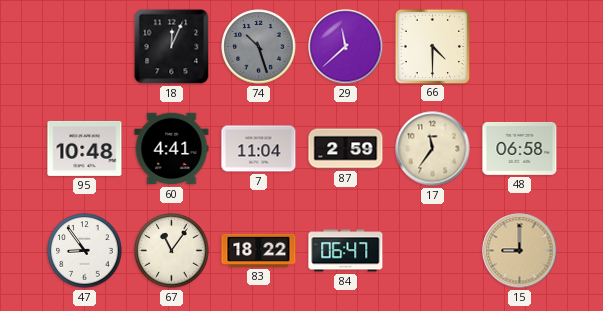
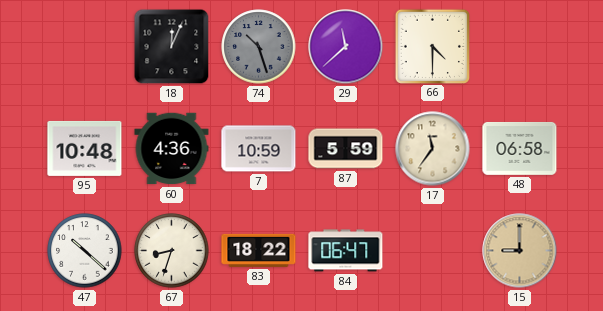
60: 4:41 -> 4:36 (172, 149)
7: 11:04 -> 10:59 (259, 149)
87: 2:59 -> 5:59 (346, 149)
47: 8:54 -> 10:22 (85, 251)
67: 11:06 -> 8:33 (172, 251)
